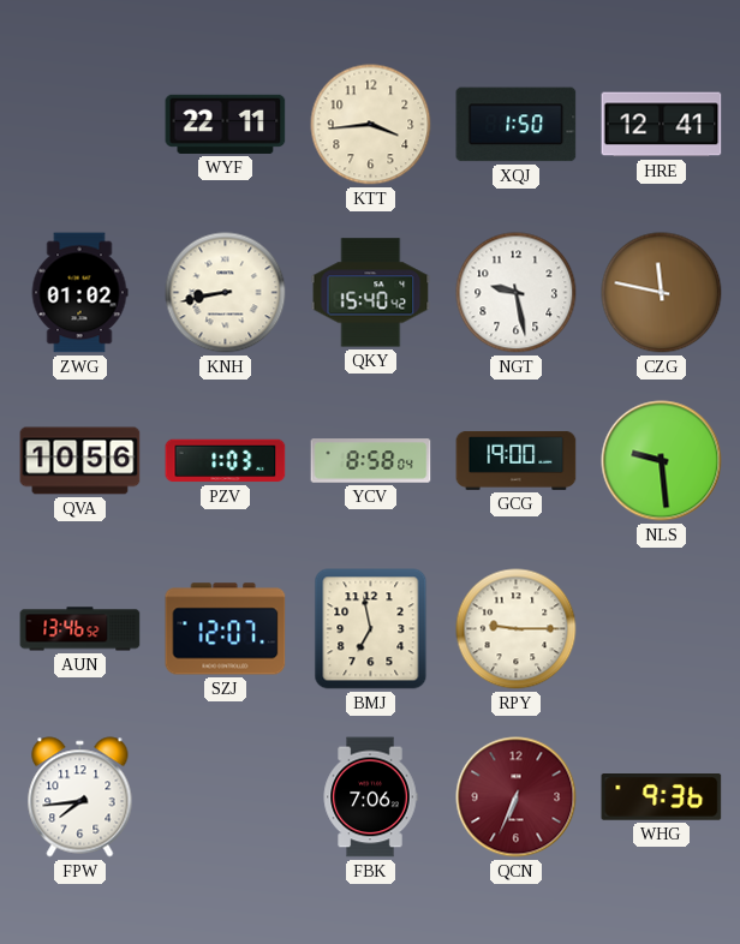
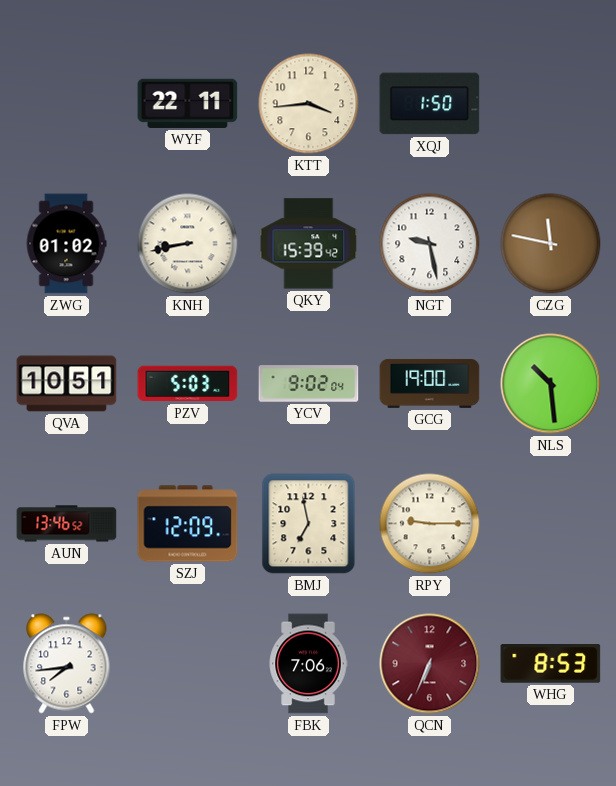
HRE: 12:41 -> none (662, 125)
QKY: 15:40 -> 15:39 (309, 244)
QVA: 10:56 -> 10:51 (67, 384)
PZV: 1:03 -> 5:03 (188, 384)
YCV: 8:58 -> 9:02 (309, 384)
NLS: 9:29 -> 10:29 (551, 384)
SZJ: 12:07 -> 12:09 (188, 524)
WHG: 9:36 -> 8:53 (551, 664)
